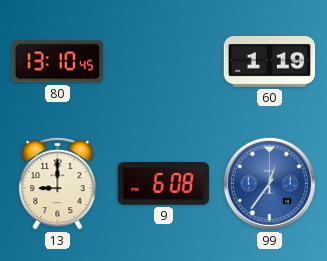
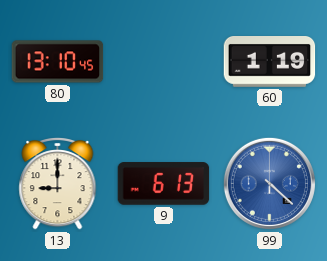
9: 6:08 -> 6:13 (164, 184)
99: 12:36 -> 4:22 (269, 183)
